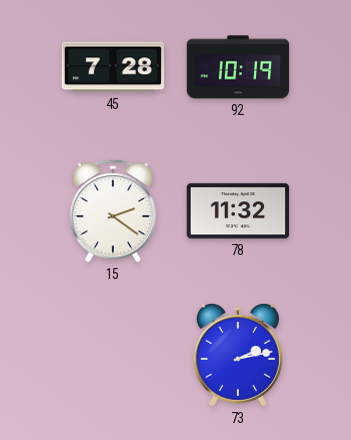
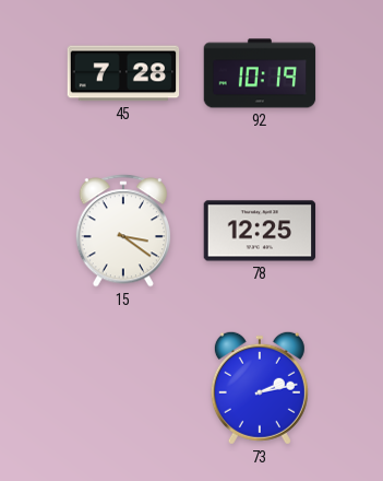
15: 2:21 -> 3:21 (123, 231)
78: 11:32 -> 12:25 (260, 231)
